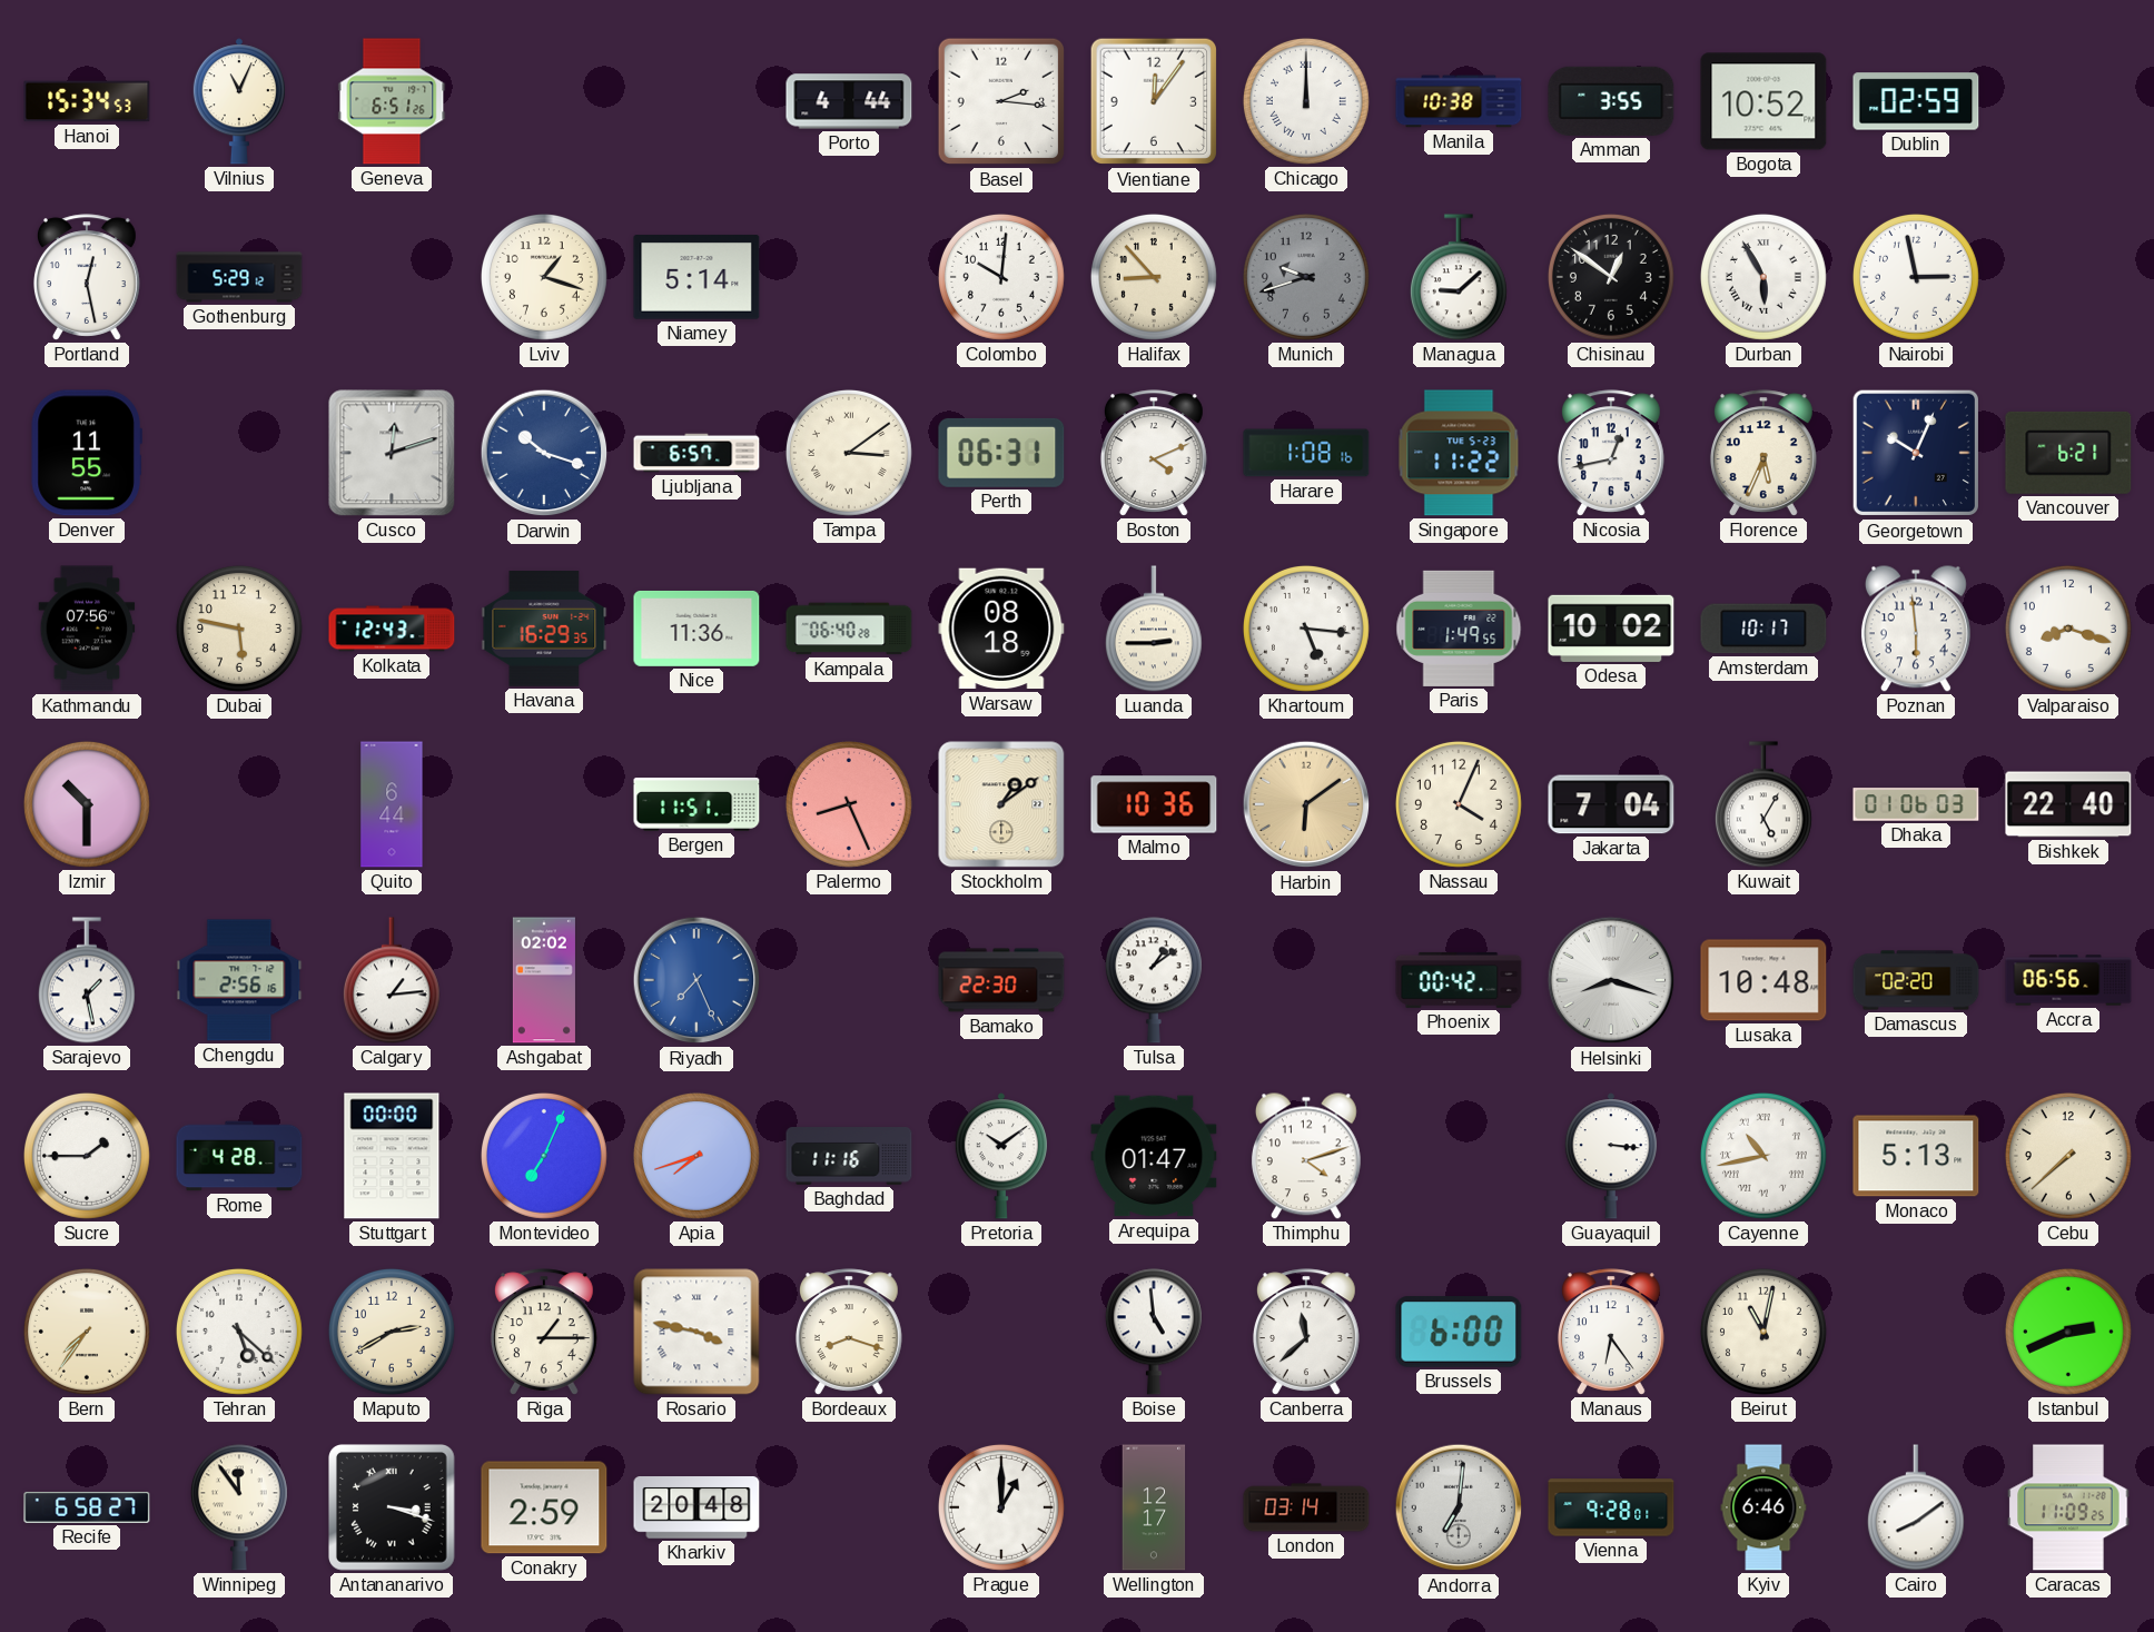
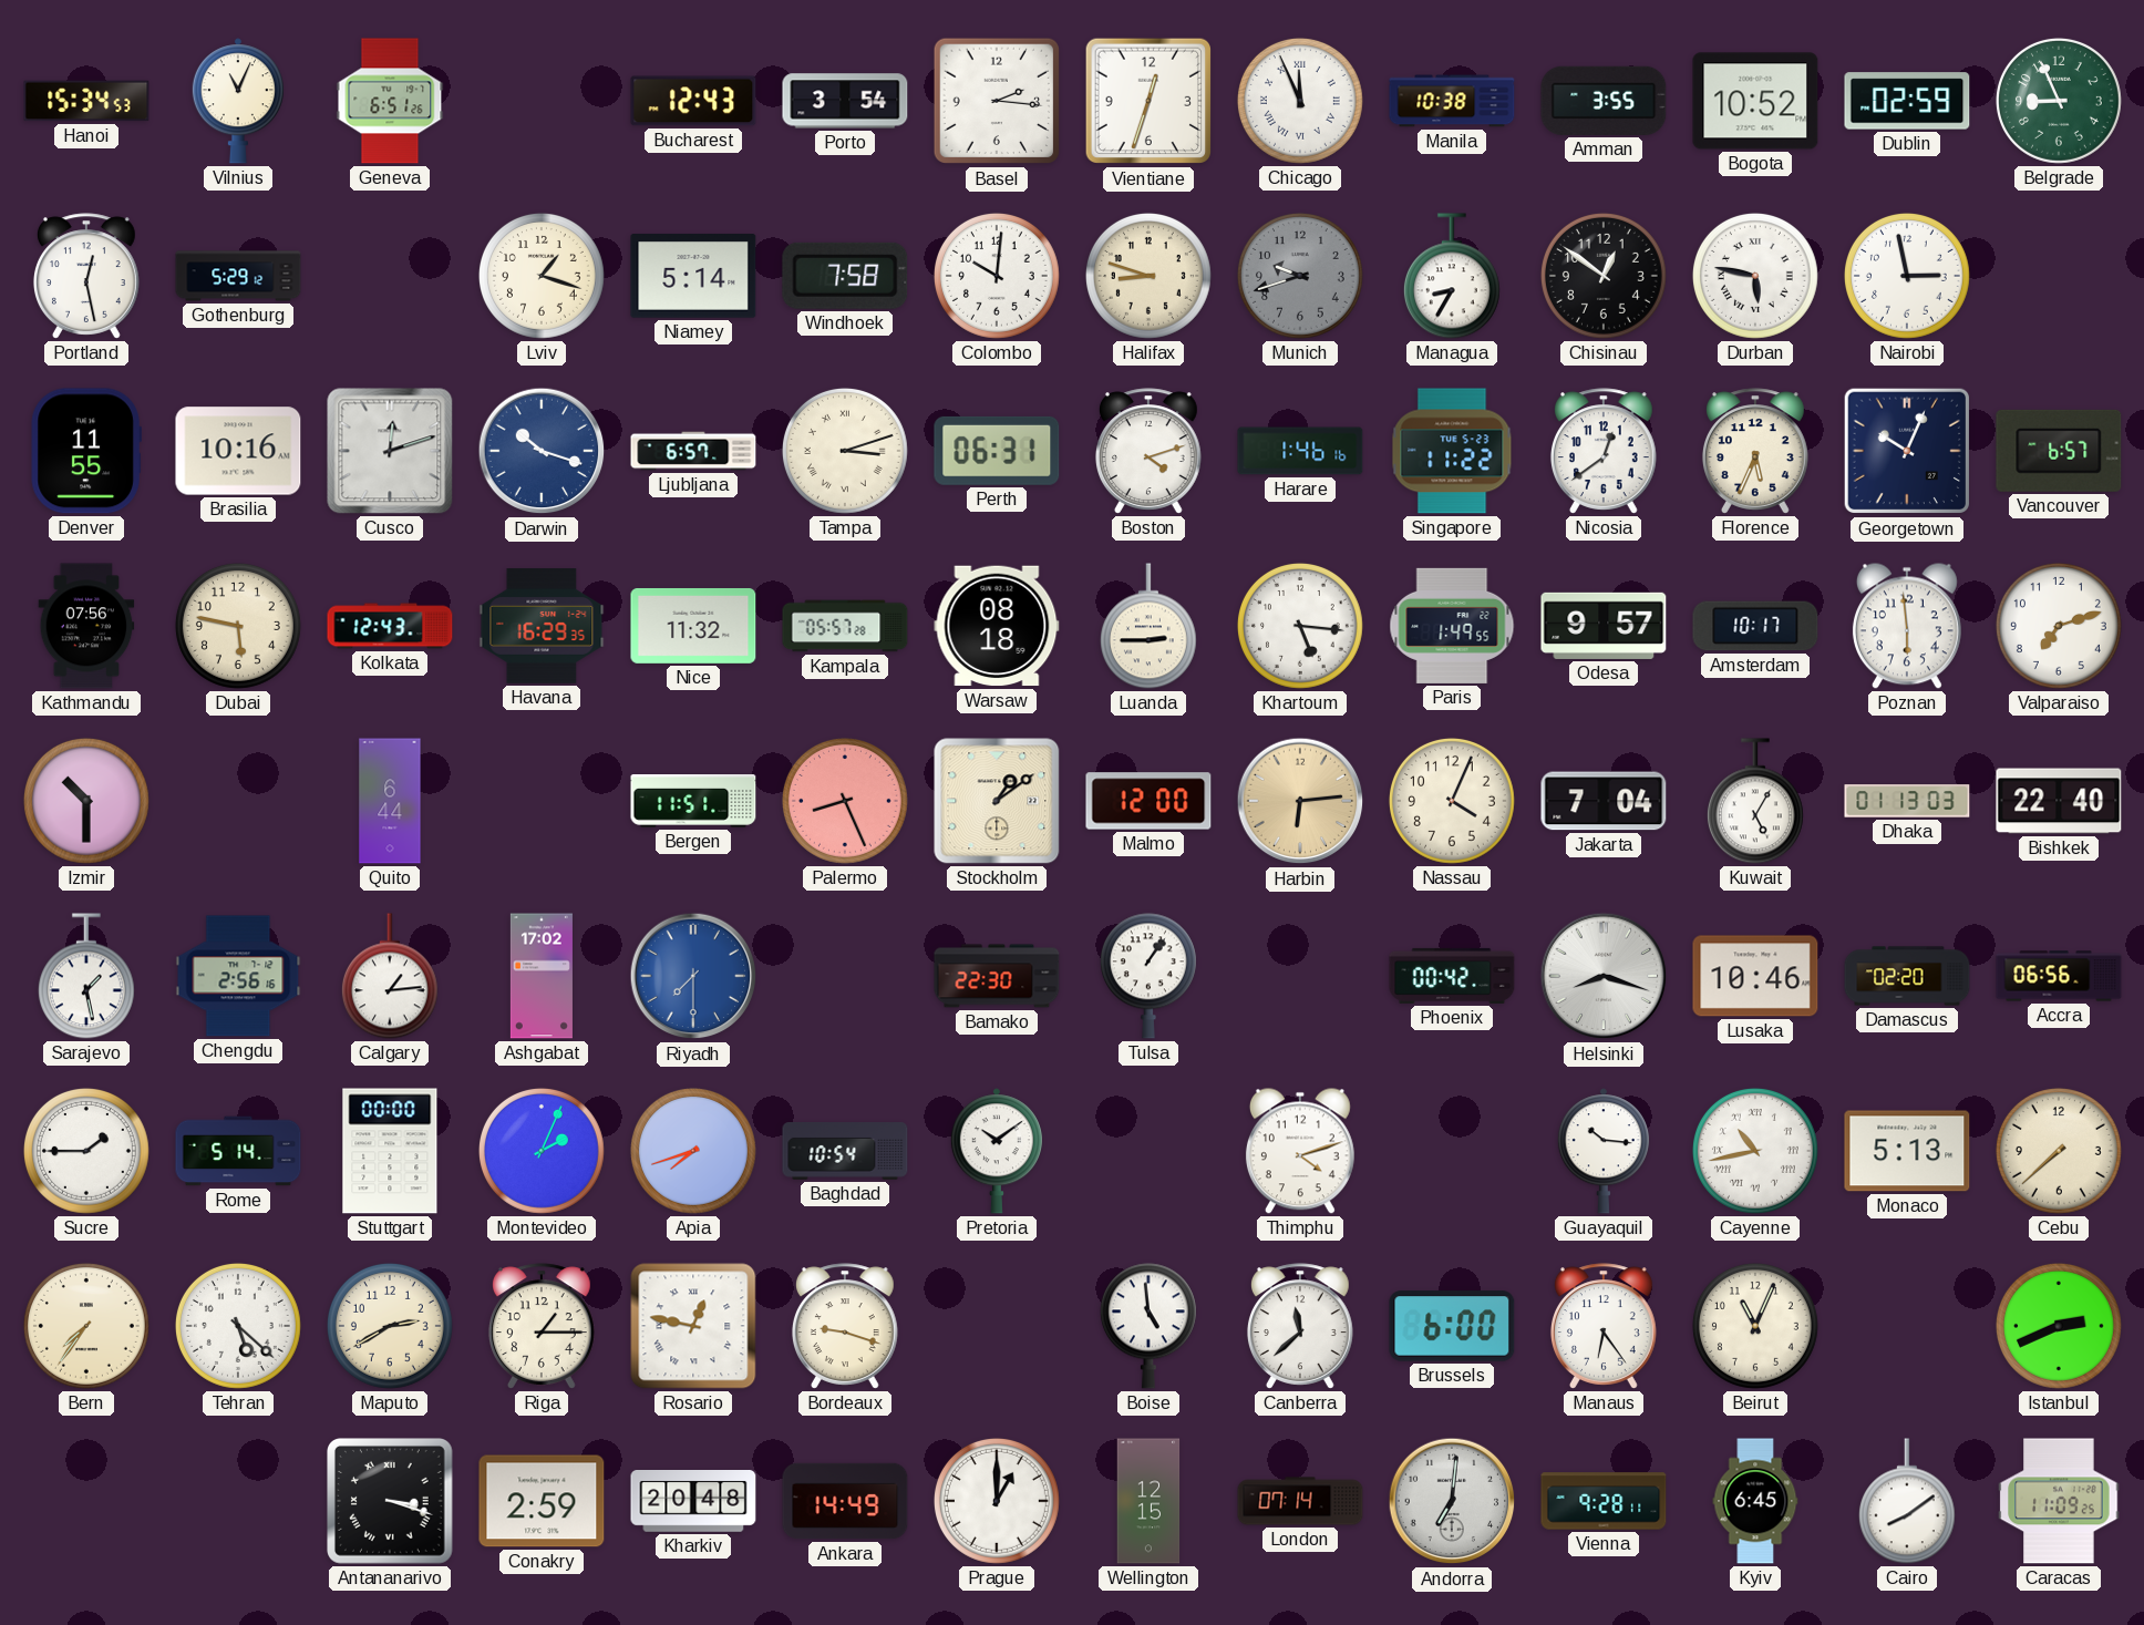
Bucharest: none -> 12:43 (693, 101)
Porto: 4:44 -> 3:54 (845, 101)
Vientiane: 12:06 -> 12:33 (1148, 101)
Chicago: 12:00 -> 11:56 (1300, 101)
Belgrade: none -> 8:56 (2059, 101)
Windhoek: none -> 7:58 (845, 276)
Halifax: 8:53 -> 8:48 (1148, 276)
Managua: 9:08 -> 8:35 (1452, 276)
Durban: 5:55 -> 5:47 (1755, 276)
Brasilia: none -> 10:16 (238, 451)
Tampa: 3:09 -> 3:12 (845, 451)
Boston: 4:11 -> 4:12 (1148, 451)
Harare: 1:08 -> 1:46 (1300, 451)
Nicosia: 12:43 -> 12:39 (1604, 451)
Vancouver: 6:21 -> 6:57 (2059, 451)
Nice: 11:36 -> 11:32 (693, 626)
Kampala: 06:40 -> 05:57 (845, 626)
Odesa: 10:02 -> 9:57 (1604, 626)
Valparaiso: 8:18 -> 7:12 (2059, 626)
Malmo: 10:36 -> 12:00 (1148, 801)
Harbin: 6:09 -> 6:14 (1300, 801)
Dhaka: 01:06 -> 01:13 (1907, 801)
Ashgabat: 02:02 -> 17:02 (542, 976)
Riyadh: 7:26 -> 7:30 (693, 976)
Tulsa: 1:09 -> 1:06 (1148, 976)
Lusaka: 10:48 -> 10:46 (1755, 976)
Rome: 4:28 -> 5:14 (238, 1151)
Montevideo: 7:04 -> 2:04 (542, 1151)
Baghdad: 11:16 -> 10:54 (845, 1152)
Arequipa: 01:47 -> none (1154, 1156)
Guayaquil: 3:16 -> 10:16 (1604, 1151)
Rosario: 3:47 -> 12:47 (693, 1326)
Bordeaux: 8:18 -> 9:18 (845, 1326)
Beirut: 11:02 -> 11:04 (1755, 1326)
Recife: 6:58 -> none (87, 1507)
Winnipeg: 11:54 -> none (239, 1507)
Ankara: none -> 14:49 (845, 1501)
Wellington: 12:17 -> 12:15 (1148, 1501)
London: 03:14 -> 07:14 (1300, 1501)
Vienna: 9:28:01 -> 9:28:11 (1604, 1501)
Kyiv: 6:46 -> 6:45 (1755, 1501)
